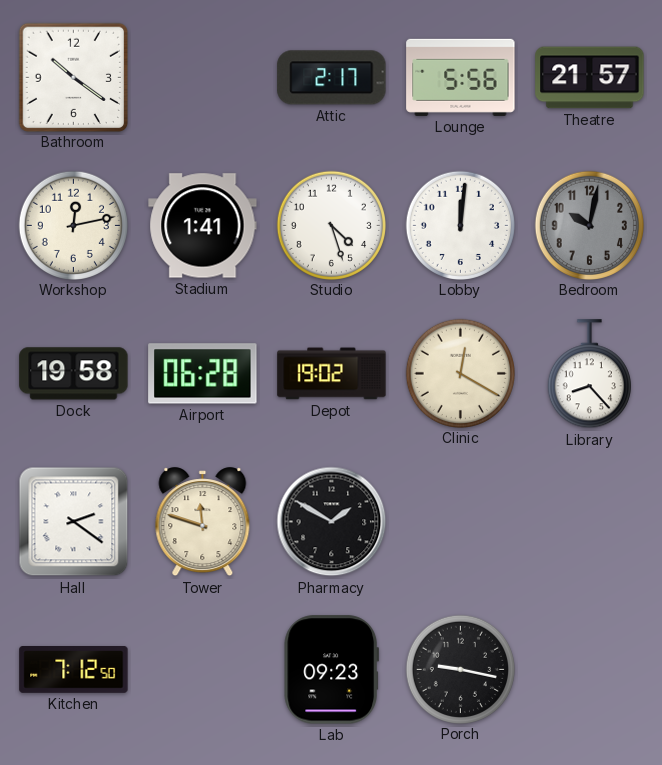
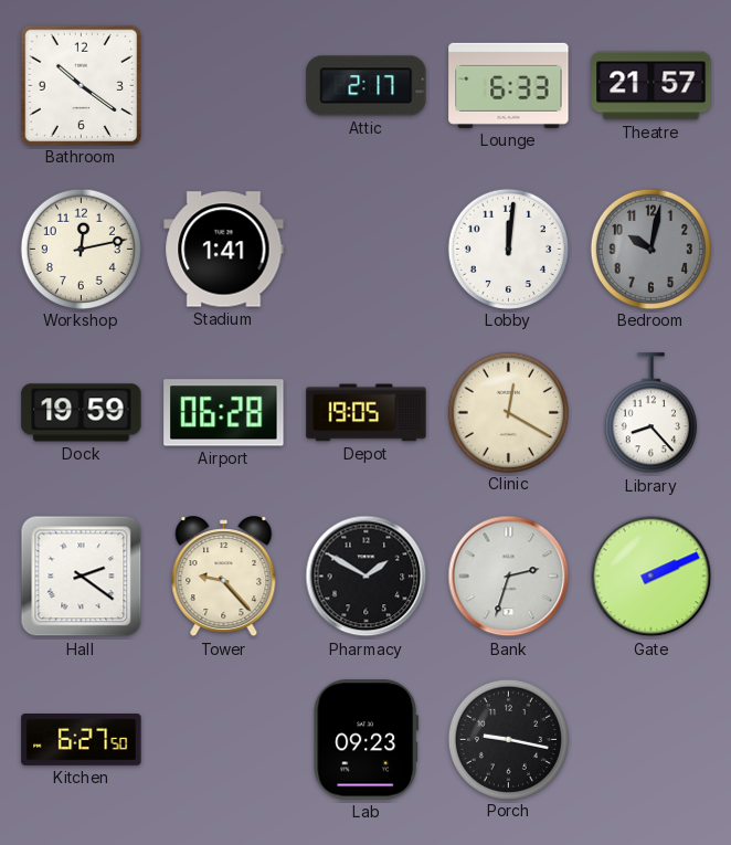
Lounge: 5:56 -> 6:33 (509, 85)
Studio: 4:27 -> none (331, 225)
Dock: 19:58 -> 19:59 (82, 413)
Depot: 19:02 -> 19:05 (367, 413)
Tower: 11:48 -> 9:23 (224, 577)
Bank: none -> 2:33 (509, 577)
Gate: none -> 2:11 (651, 577)
Kitchen: 7:12 -> 6:27 (82, 740)
